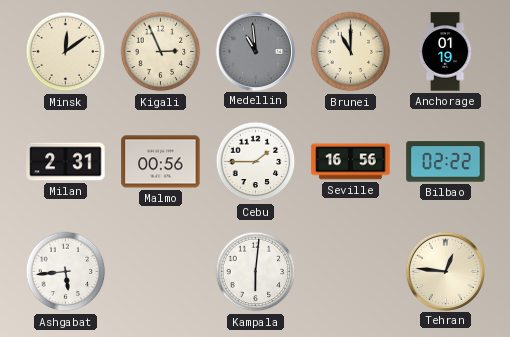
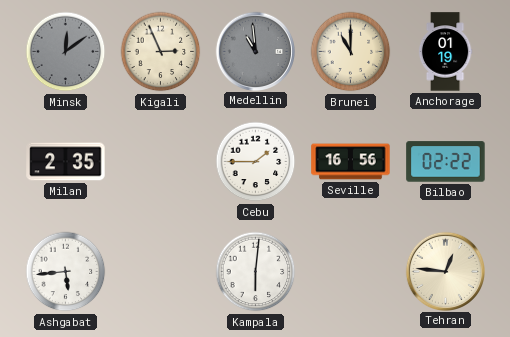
Minsk dial: cream -> grey (66, 52)
Milan: 2:31 -> 2:35 (66, 162)
Malmo: 00:56 -> none (161, 162)
